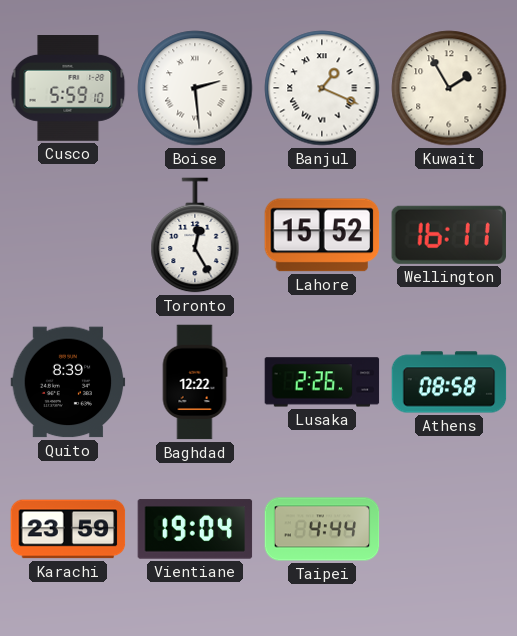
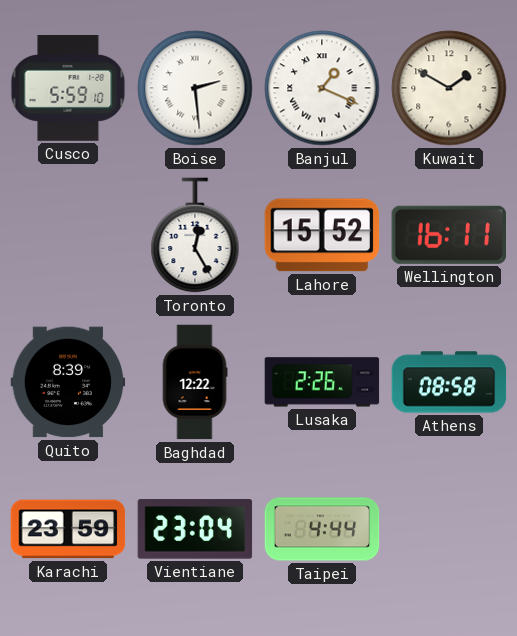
Kuwait: 1:55 -> 1:50 (449, 88)
Vientiane: 19:04 -> 23:04 (195, 529)
